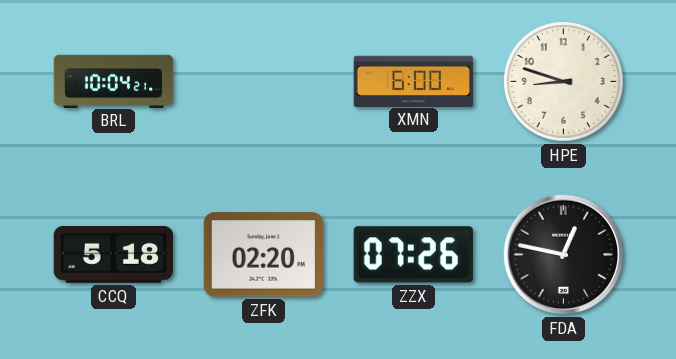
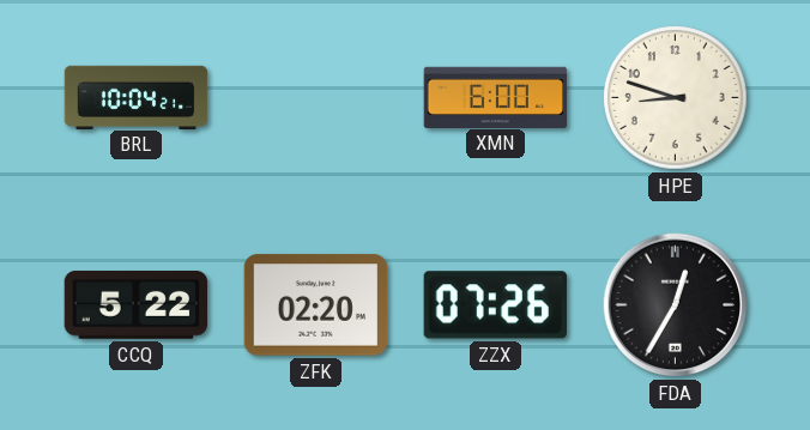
CCQ: 5:18 -> 5:22 (137, 304)
FDA: 12:47 -> 12:35 (676, 305)
